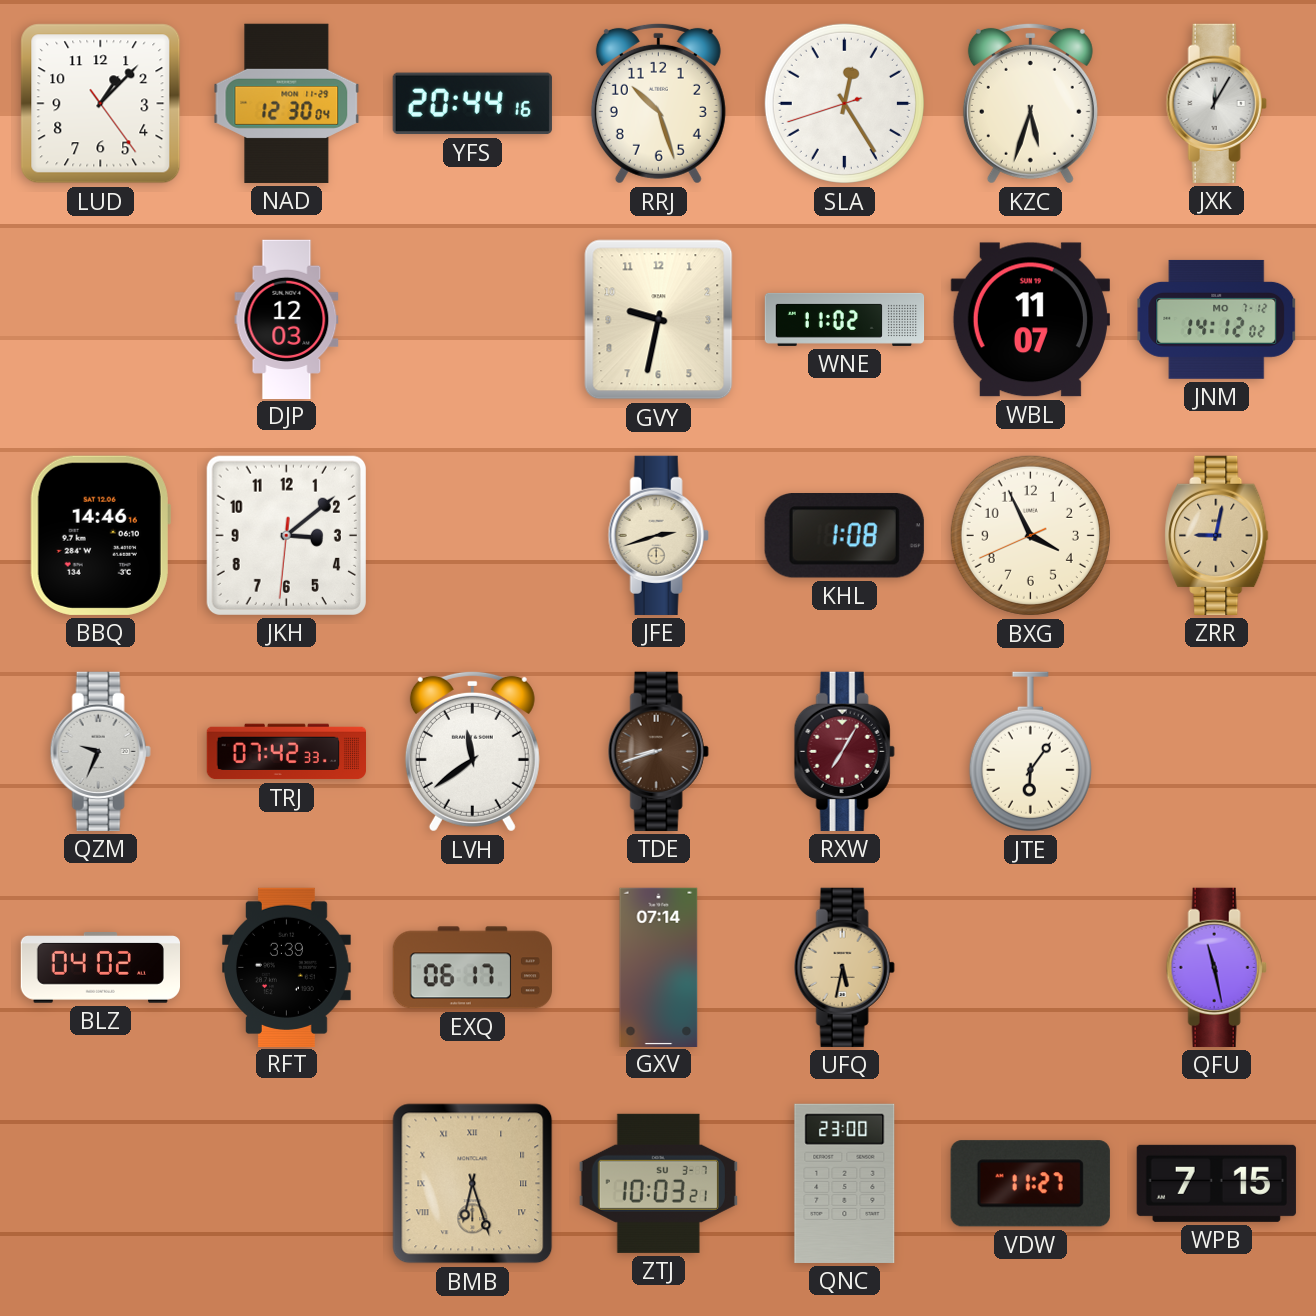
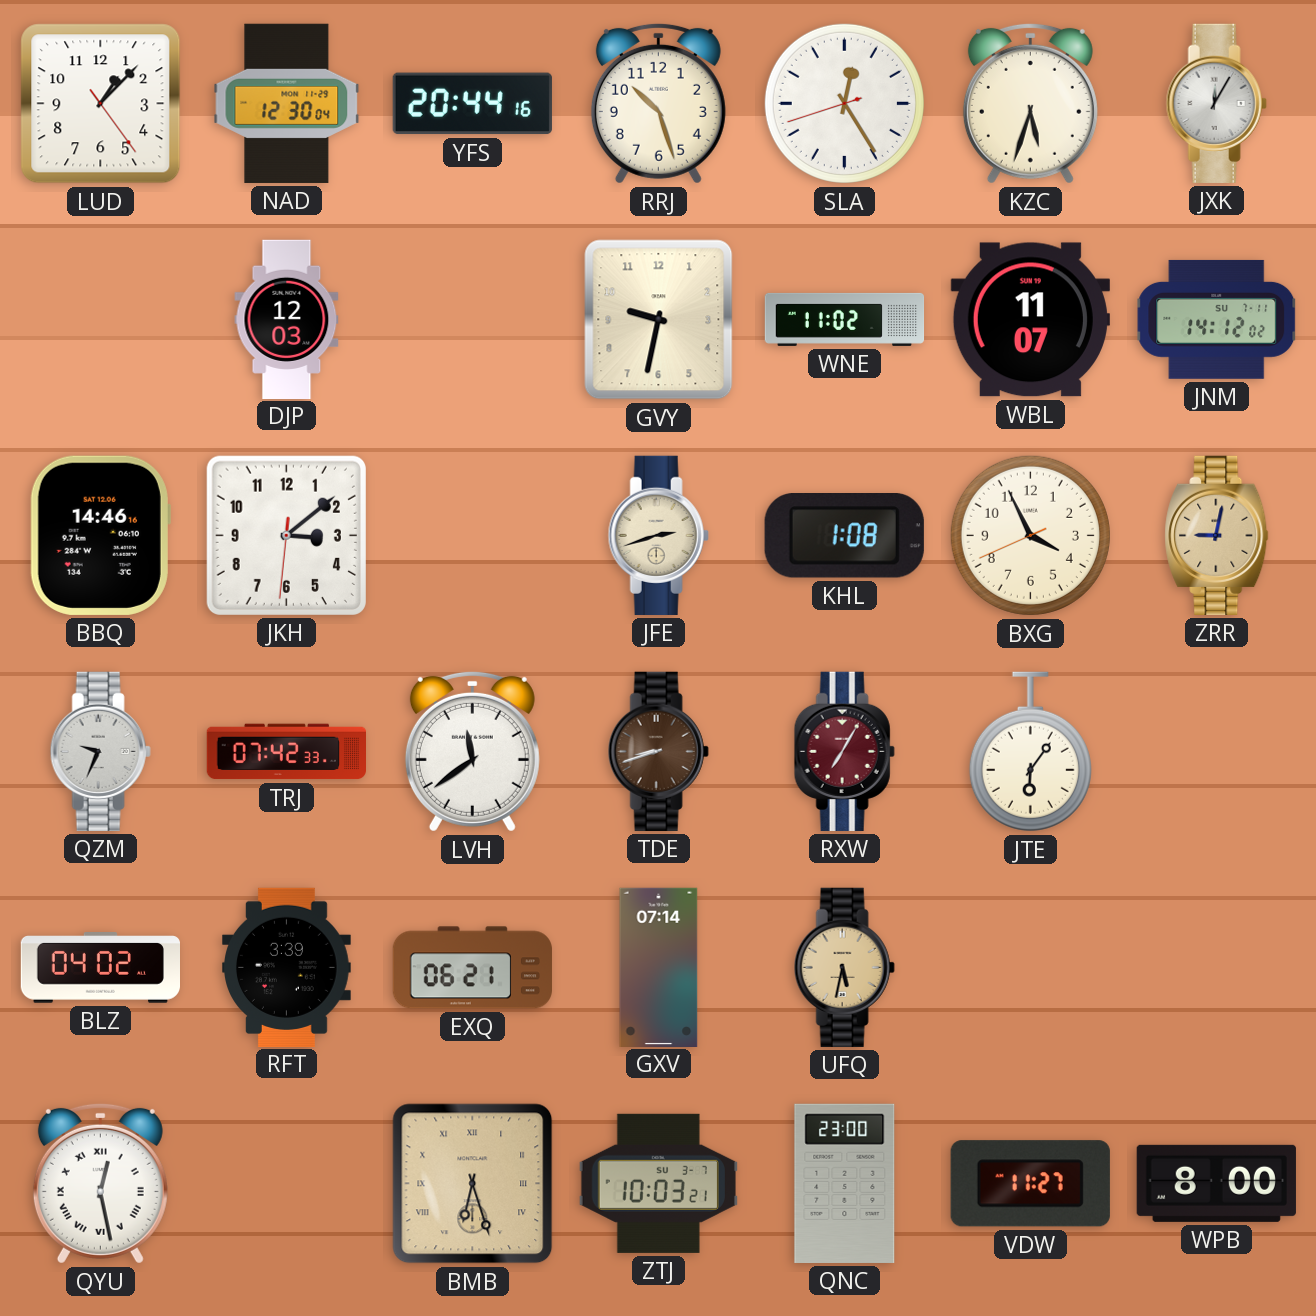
JNM date: MO 7-12 -> SU 7-11 (1217, 319)
EXQ: 06:17 -> 06:21 (472, 968)
QFU: 11:28 -> none (1216, 967)
QYU: none -> 12:28 (100, 1183)
WPB: 7:15 -> 8:00 (1216, 1183)
